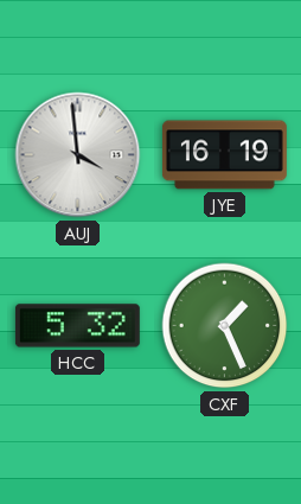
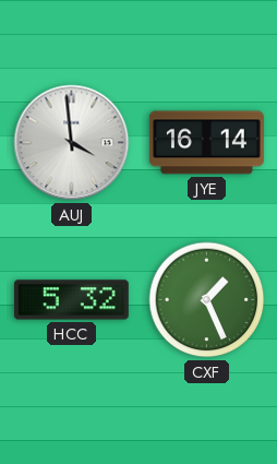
JYE: 16:19 -> 16:14 (206, 143)
